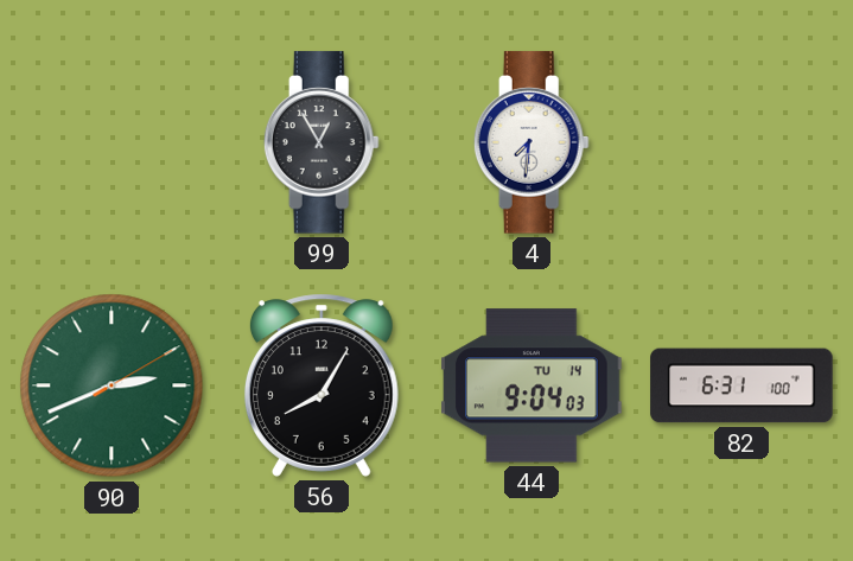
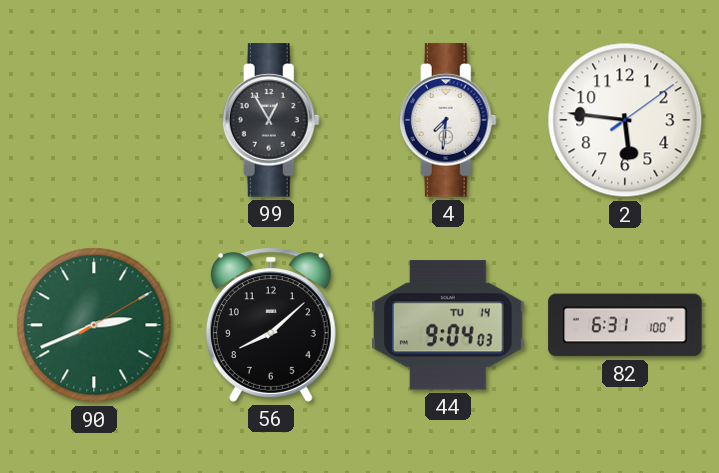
2: none -> 5:46 (625, 120)
56: 8:05 -> 8:08 (271, 325)
